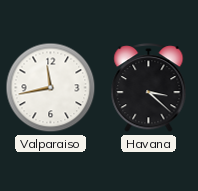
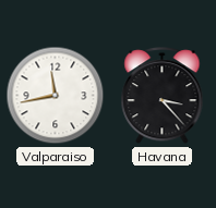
Havana: 3:22 -> 3:23 (163, 96)
